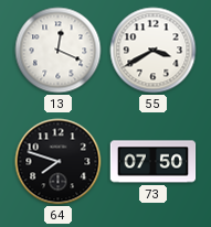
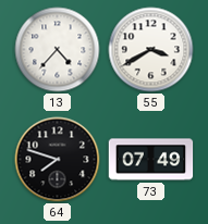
13: 12:19 -> 4:37 (58, 50)
73: 07:50 -> 07:49 (151, 160)
